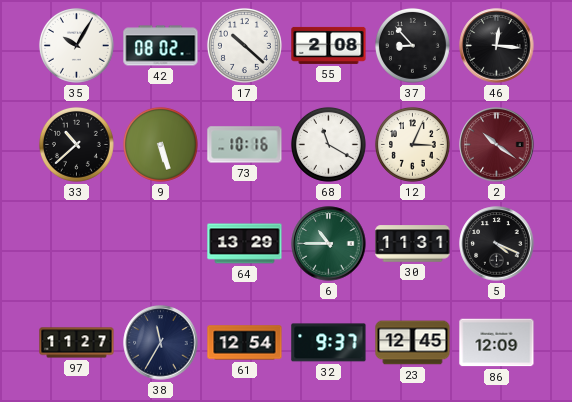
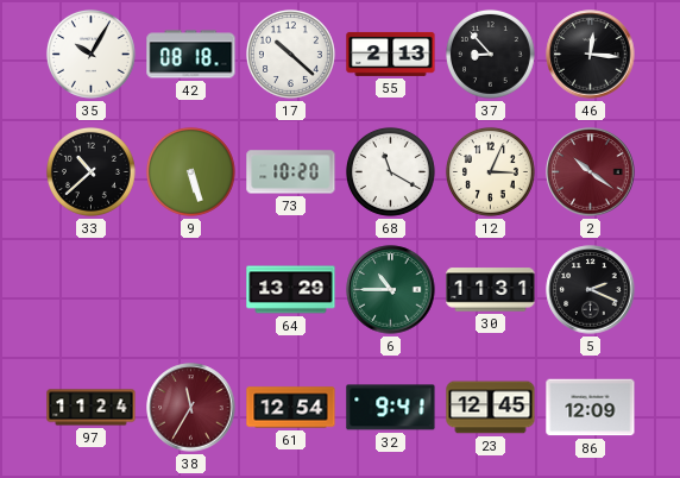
42: 08:02 -> 08:18 (191, 55)
55: 2:08 -> 2:13 (391, 54)
73: 10:16 -> 10:20 (291, 172)
5: 4:19 -> 2:19 (591, 290)
97: 11:27 -> 11:24 (92, 408)
38 dial: navy -> burgundy (191, 408)
32: 9:37 -> 9:41 (391, 408)
